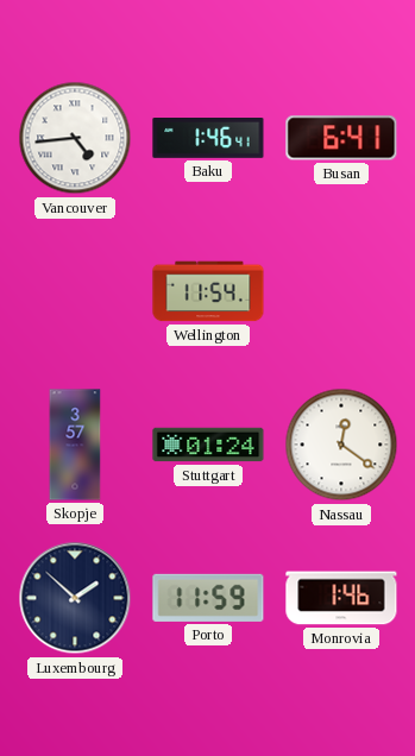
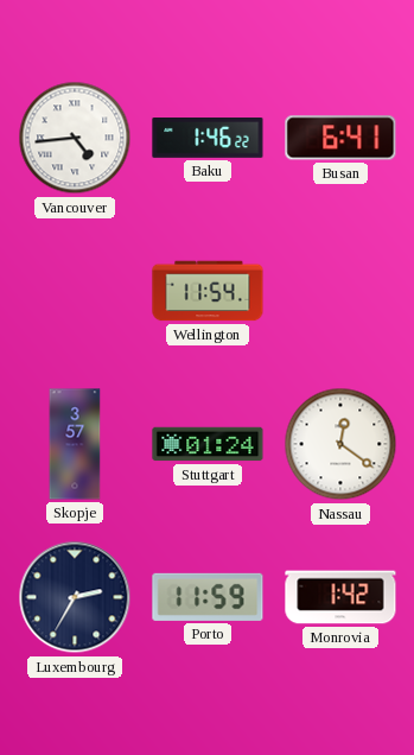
Baku: 1:46:41 -> 1:46:22 (208, 139)
Luxembourg: 1:52 -> 2:35 (75, 597)
Monrovia: 1:46 -> 1:42 (340, 597)
